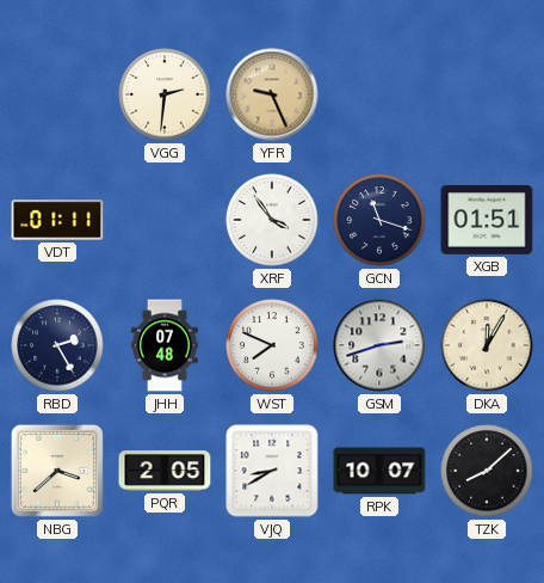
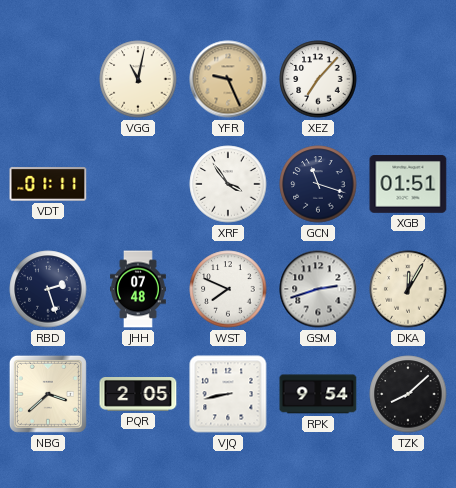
VGG: 2:31 -> 11:02 (138, 79)
XEZ: none -> 7:07 (318, 79)
RBD: 2:25 -> 2:27 (48, 289)
VJQ: 8:40 -> 8:43 (228, 394)
RPK: 10:07 -> 9:54 (318, 394)
